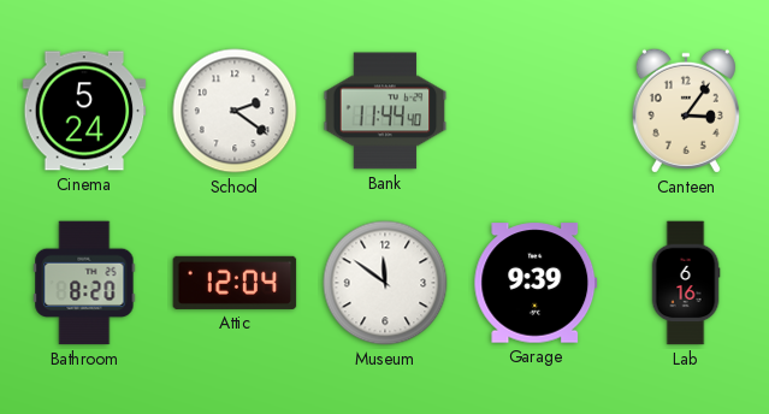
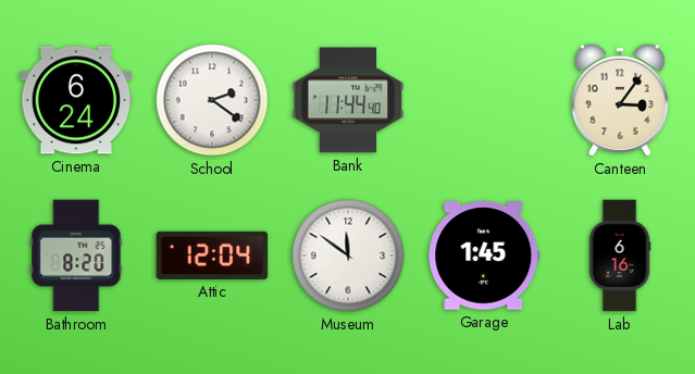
Cinema: 5:24 -> 6:24 (76, 100)
Garage: 9:39 -> 1:45 (484, 255)
